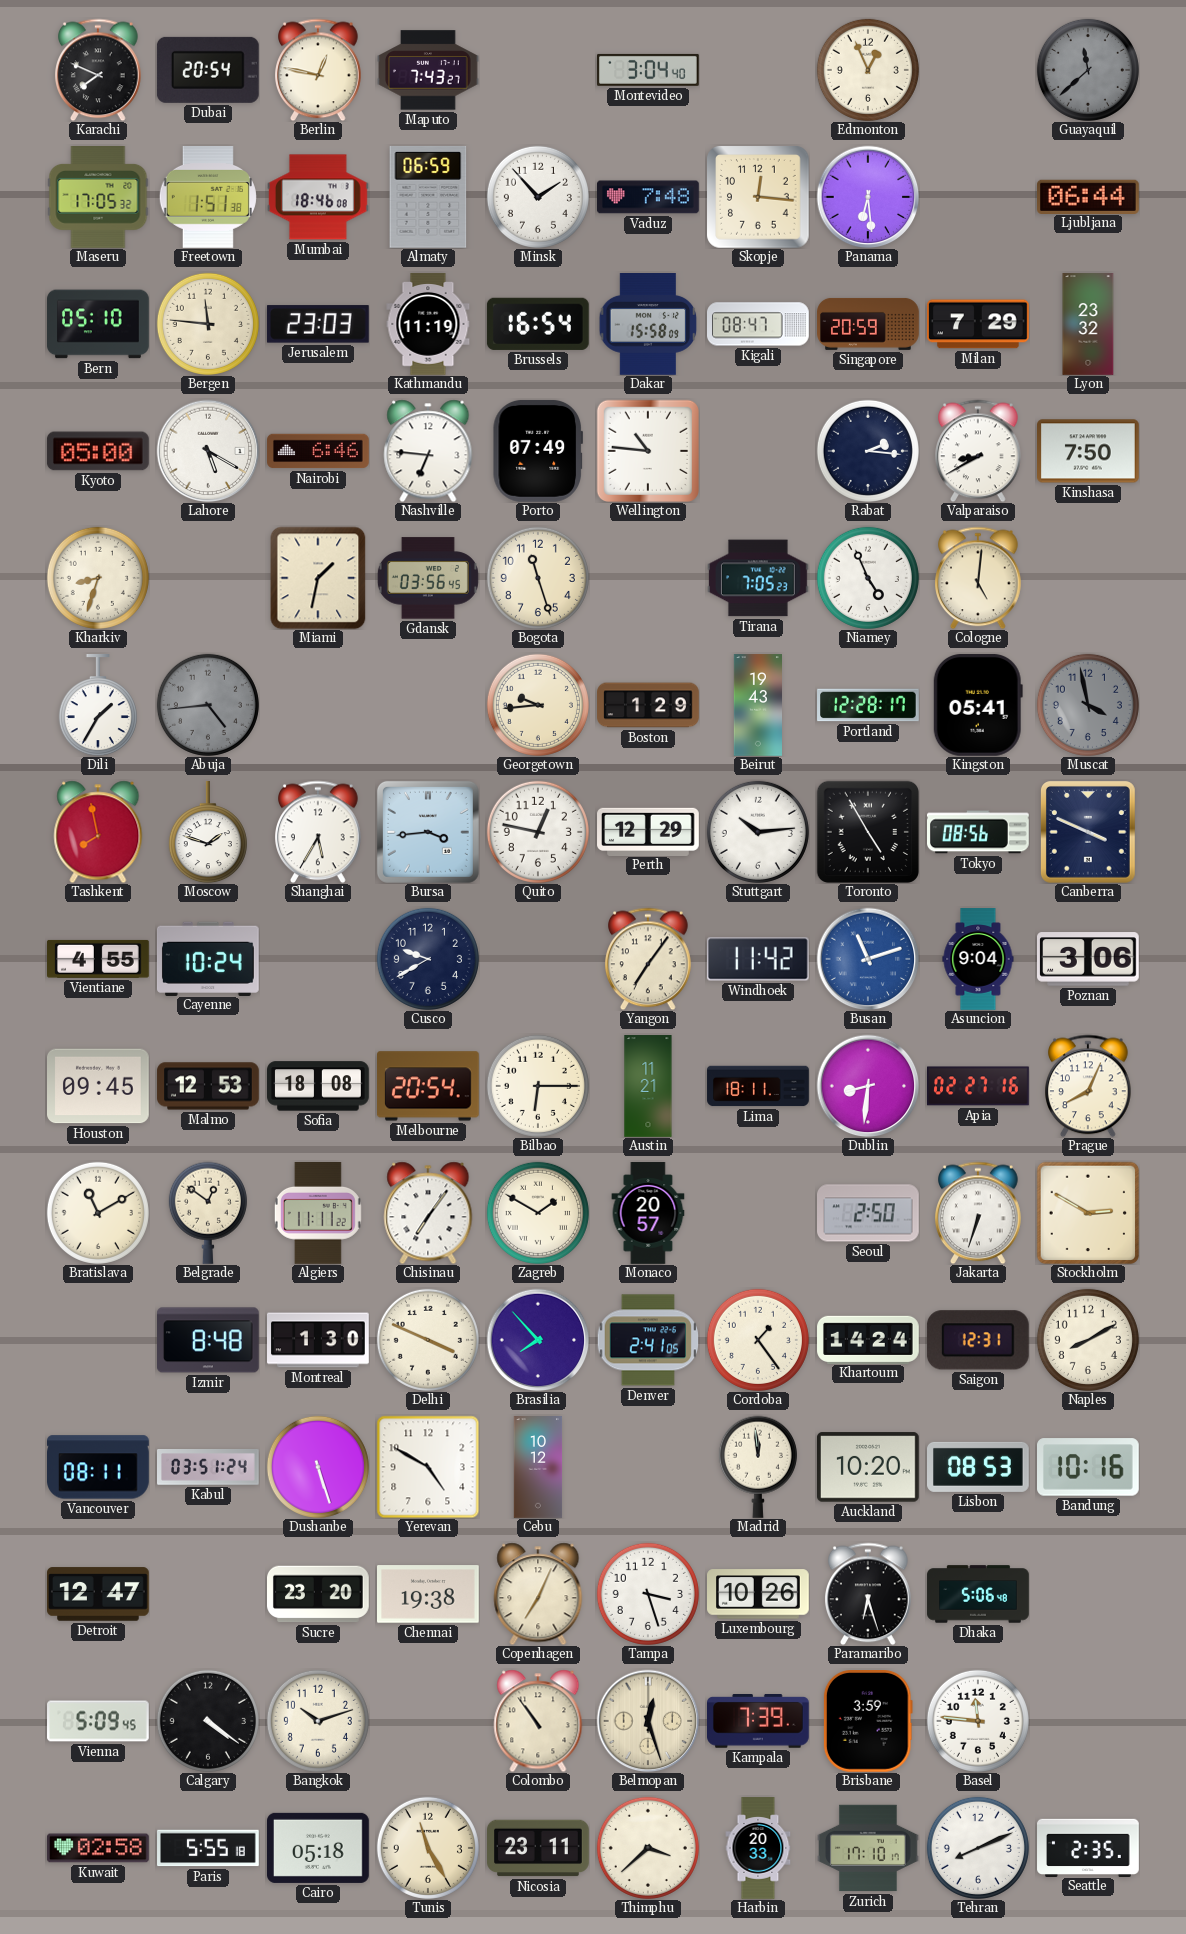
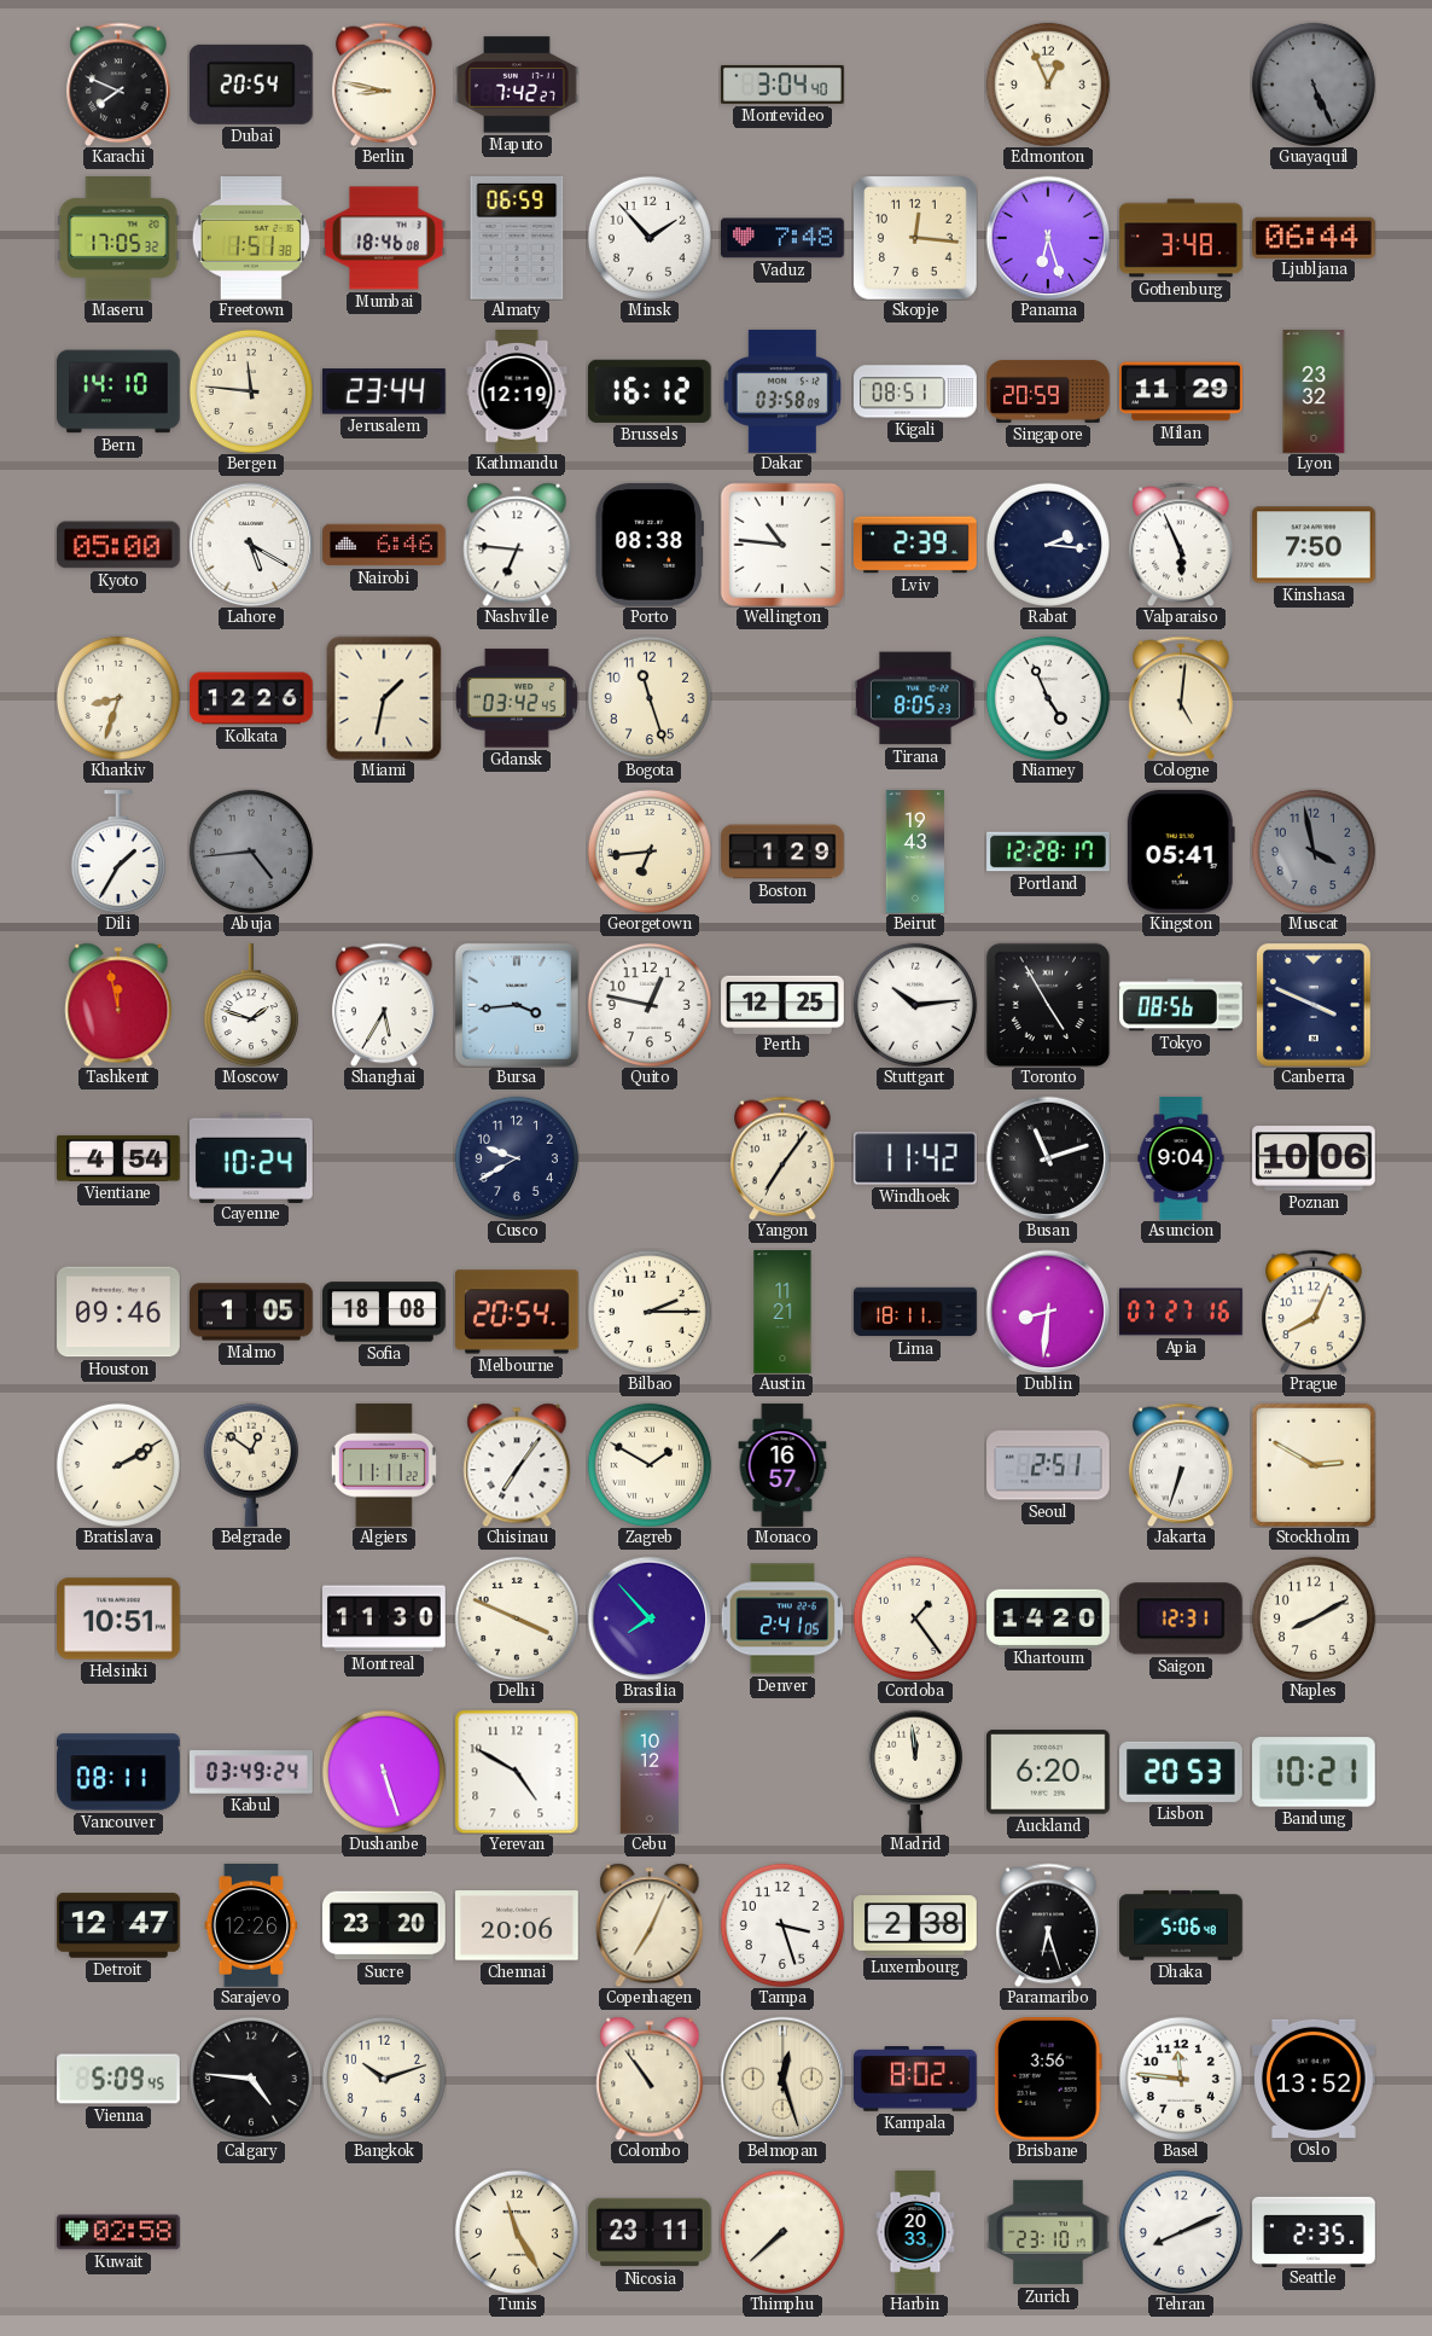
Berlin: 12:47 -> 8:47 (385, 85)
Maputo: 7:43 -> 7:42 (517, 85)
Guayaquil: 11:38 -> 5:26 (1314, 85)
Panama: 6:29 -> 6:27 (1048, 238)
Gothenburg: none -> 3:48 (1181, 238)
Bern: 05:10 -> 14:10 (120, 391)
Jerusalem: 23:03 -> 23:44 (384, 391)
Kathmandu: 11:19 -> 12:19 (517, 391)
Brussels: 16:54 -> 16:12 (650, 391)
Dakar: 15:58 -> 03:58 (782, 393)
Kigali: 08:47 -> 08:51 (916, 391)
Milan: 7:29 -> 11:29 (1182, 391)
Porto: 07:49 -> 08:38 (648, 545)
Lviv: none -> 2:39 (915, 545)
Valparaiso: 8:40 -> 5:56 (1182, 545)
Kolkata: none -> 12:26 (251, 698)
Gdansk: 03:56 -> 03:42 (517, 698)
Tirana: 7:05 -> 8:05 (916, 698)
Georgetown: 9:44 -> 6:44 (650, 852)
Tashkent: 7:58 -> 11:58 (118, 1005)
Perth: 12:29 -> 12:25 (782, 1004)
Vientiane: 4:55 -> 4:54 (120, 1158)
Busan dial: blue -> black (1048, 1158)
Poznan: 3:06 -> 10:06 (1315, 1158)
Houston: 09:45 -> 09:46 (120, 1312)
Malmo: 12:53 -> 1:05 (251, 1312)
Bilbao: 6:15 -> 2:15 (650, 1312)
Apia: 02:27 -> 07:27 (1181, 1312)
Bratislava: 11:10 -> 2:10 (118, 1465)
Monaco: 20:57 -> 16:57 (782, 1465)
Seoul: 2:50 -> 2:51 (1049, 1465)
Helsinki: none -> 10:51 (120, 1619)
Izmir: 8:48 -> none (209, 1340)
Montreal: 1:30 -> 11:30 (385, 1619)
Khartoum: 14:24 -> 14:20 (1048, 1617)
Kabul: 03:51 -> 03:49 (252, 1772)
Auckland: 10:20 -> 6:20 (1049, 1772)
Lisbon: 08:53 -> 20:53 (1182, 1772)
Bandung: 10:16 -> 10:21 (1315, 1772)
Sarajevo: none -> 12:26 (251, 1927)
Chennai: 19:38 -> 20:06 (518, 1925)
Luxembourg: 10:26 -> 2:38 (916, 1925)
Calgary: 4:21 -> 4:46 (251, 2079)
Kampala: 7:39 -> 8:02 (916, 2079)
Brisbane: 3:59 -> 3:56 (1048, 2080)
Oslo: none -> 13:52 (1315, 2079)
Paris: 5:55 -> none (208, 1848)
Cairo: 05:18 -> none (319, 1848)
Thimphu: 3:38 -> 7:38 (782, 2232)
Zurich: 17:10 -> 23:10 (1049, 2232)
